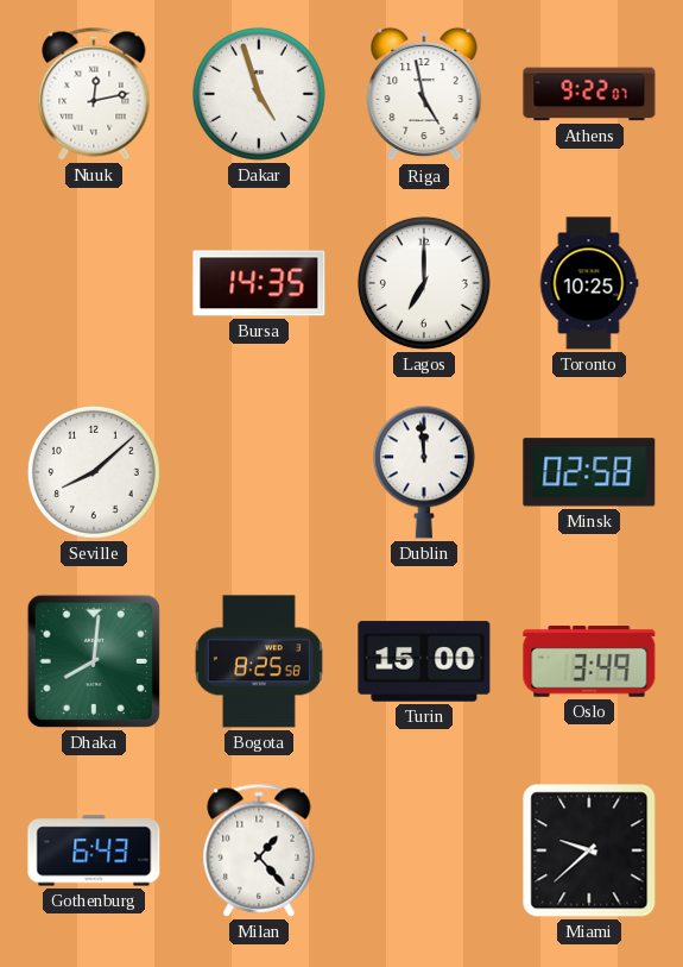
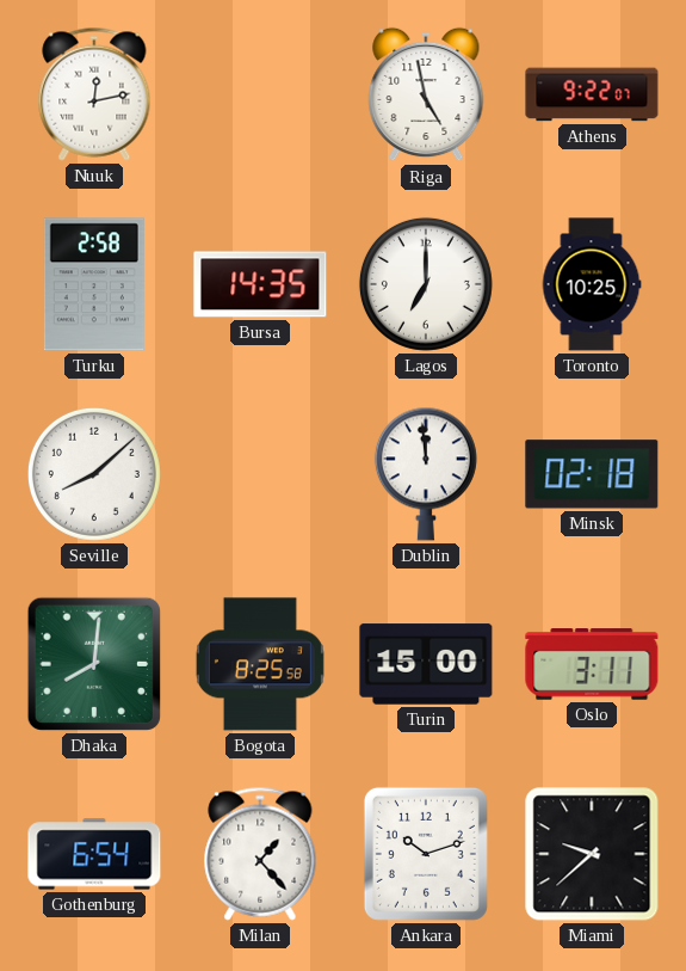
Dakar: 4:57 -> none (259, 94)
Turku: none -> 2:58 (94, 284)
Minsk: 02:58 -> 02:18 (592, 474)
Oslo: 3:49 -> 3:11 (592, 665)
Gothenburg: 6:43 -> 6:54 (94, 854)
Ankara: none -> 10:12 (426, 854)
